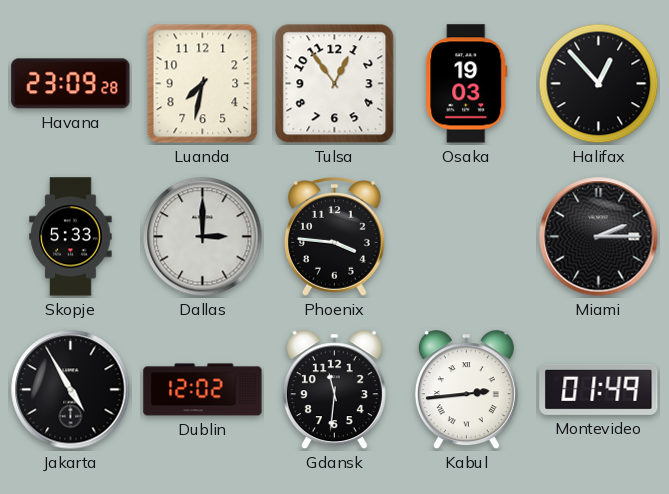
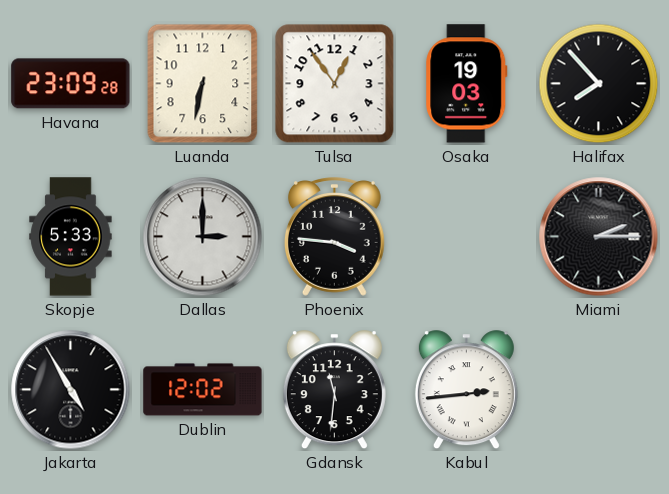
Luanda: 7:32 -> 6:32 (203, 84)
Halifax: 12:53 -> 7:53 (599, 84)
Montevideo: 01:49 -> none (599, 389)
